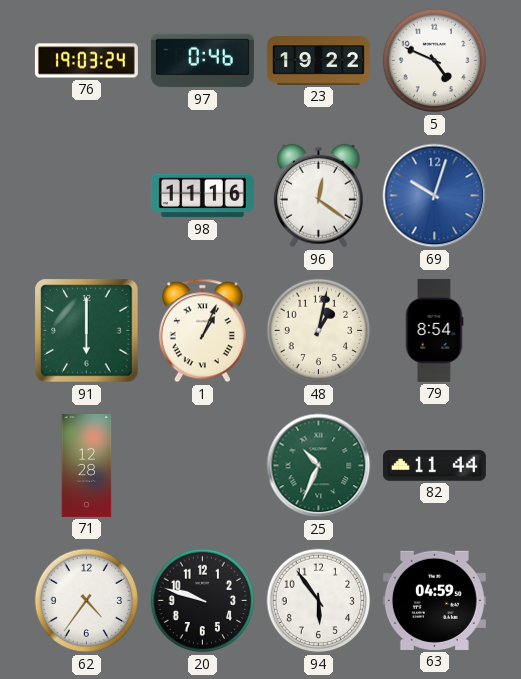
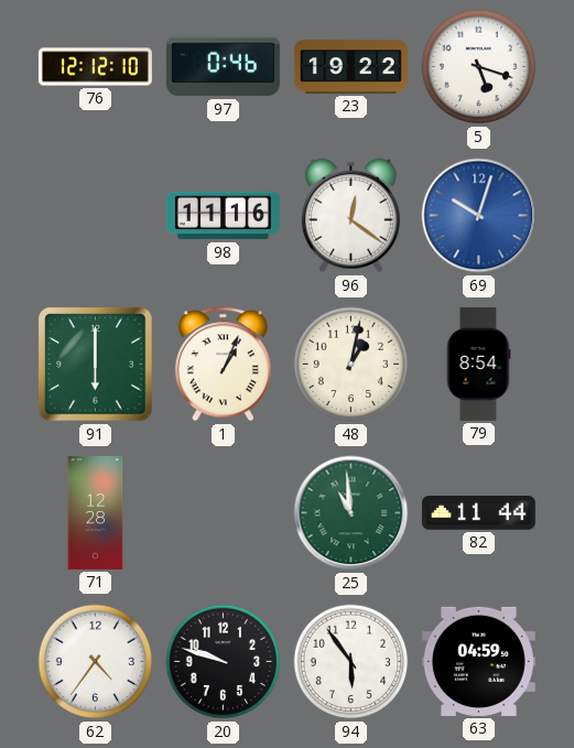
76: 19:03 -> 12:12 (95, 67)
5: 4:49 -> 5:18 (479, 67)
25: 10:34 -> 10:59 (351, 513)
